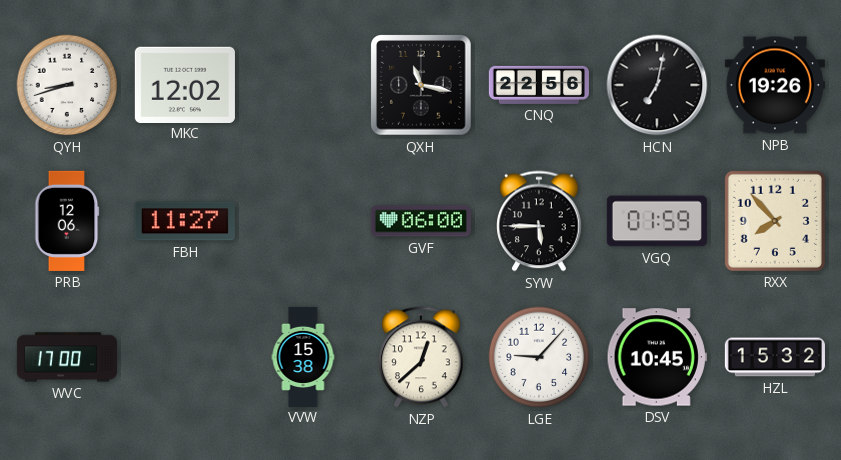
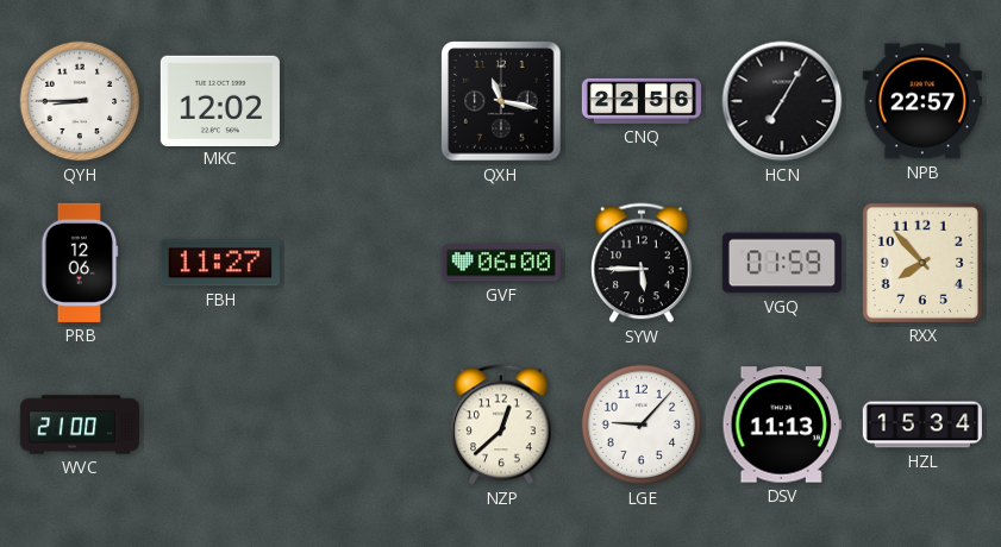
QYH: 8:42 -> 8:45 (80, 101)
HCN: 7:02 -> 7:05 (782, 101)
NPB: 19:26 -> 22:57 (922, 101)
WVC: 17:00 -> 21:00 (80, 425)
VVW: 15:38 -> none (303, 356)
DSV: 10:45 -> 11:13 (782, 425)
HZL: 15:32 -> 15:34 (922, 425)
